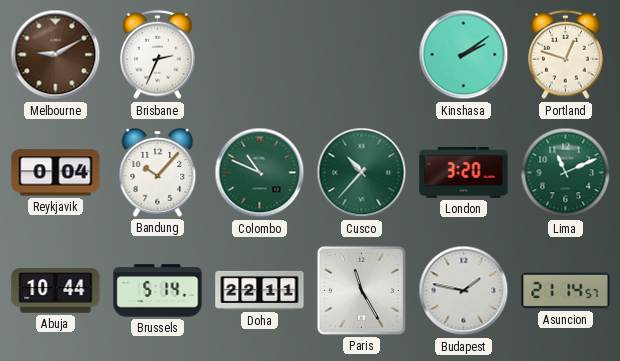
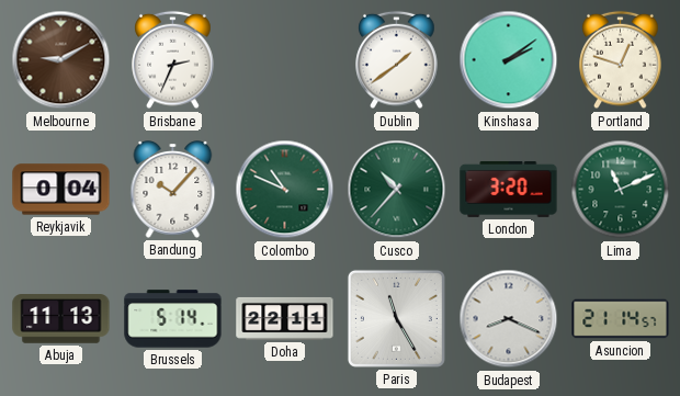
Dublin: none -> 1:39 (397, 60)
Abuja: 10:44 -> 11:13 (61, 319)
Budapest: 1:47 -> 8:19 (509, 319)
